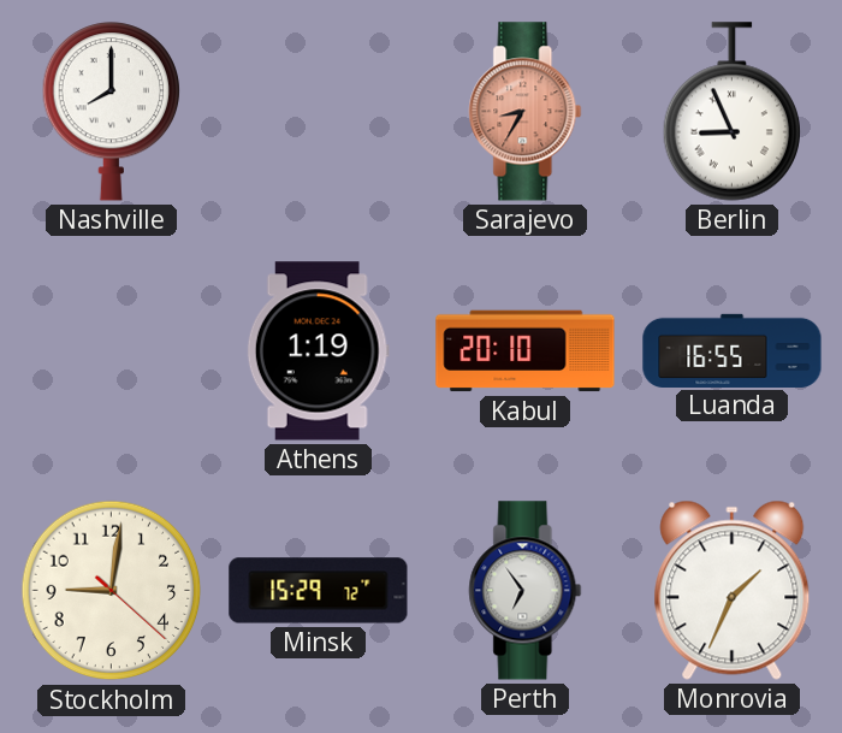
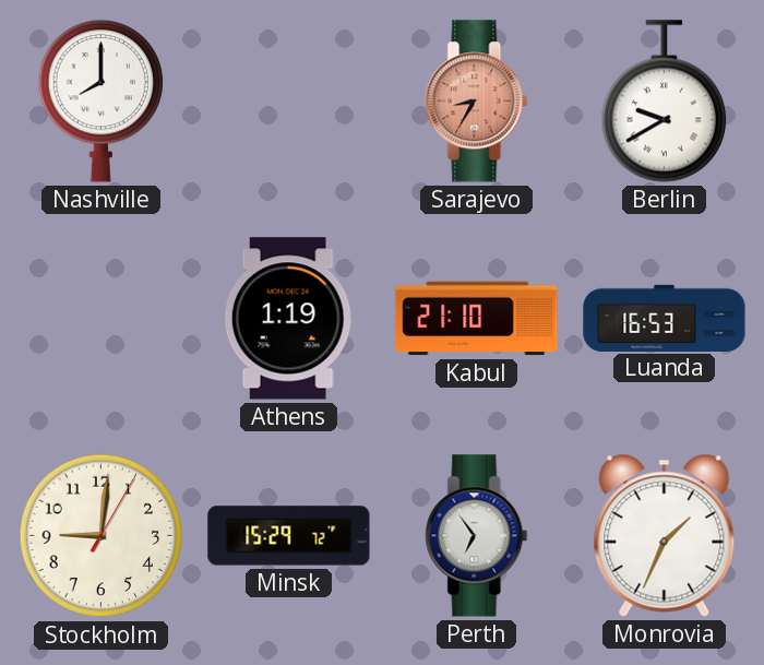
Berlin: 8:56 -> 9:40 (664, 102)
Kabul: 20:10 -> 21:10 (477, 319)
Luanda: 16:55 -> 16:53 (665, 318)
Stockholm: 9:01:22 -> 9:01:05 (102, 536)
